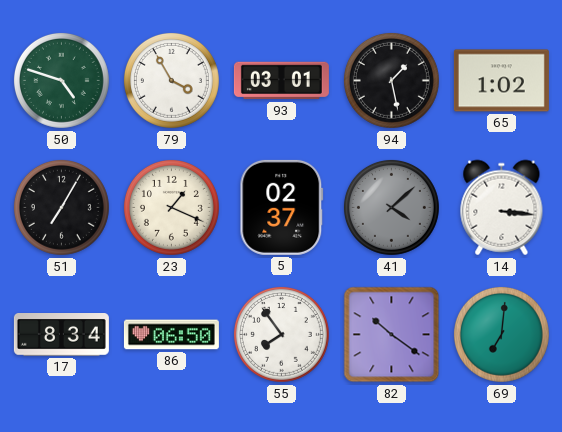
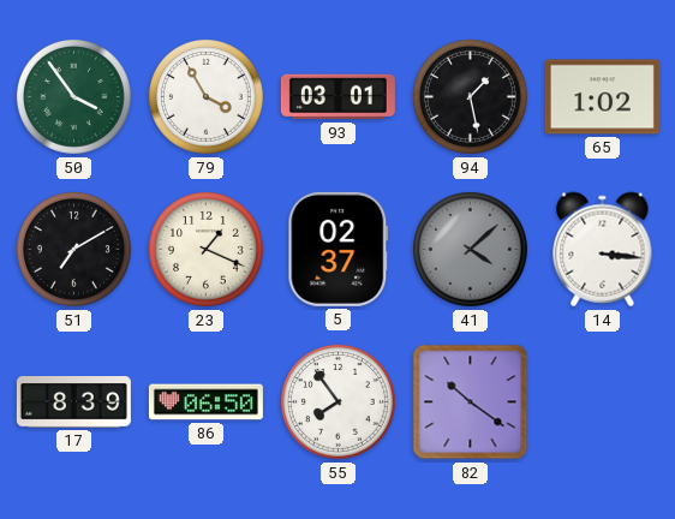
50: 4:48 -> 3:54 (73, 96)
51: 7:05 -> 7:10 (73, 249)
17: 8:34 -> 8:39 (73, 402)
69: 7:01 -> none (501, 334)
